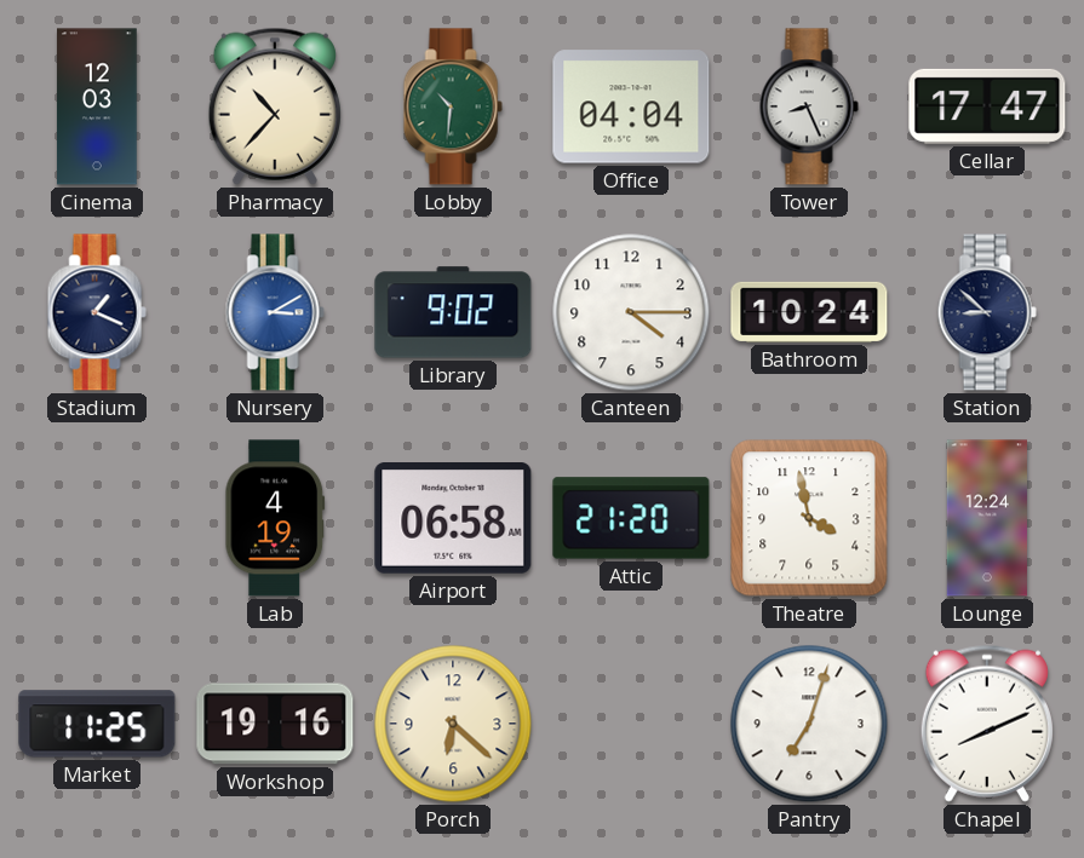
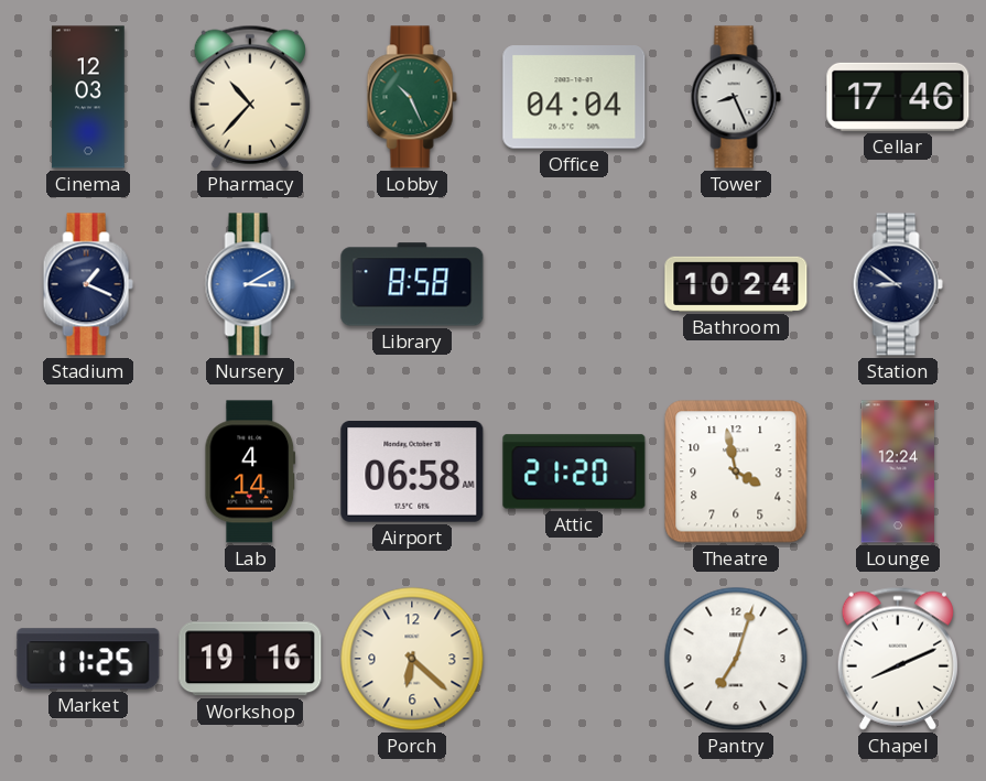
Lobby: 10:31 -> 10:26 (412, 97)
Cellar: 17:47 -> 17:46 (898, 97)
Library: 9:02 -> 8:58 (412, 284)
Canteen: 4:15 -> none (631, 312)
Station: 8:52 -> 8:51 (898, 284)
Lab: 4:19 -> 4:14 (250, 471)
